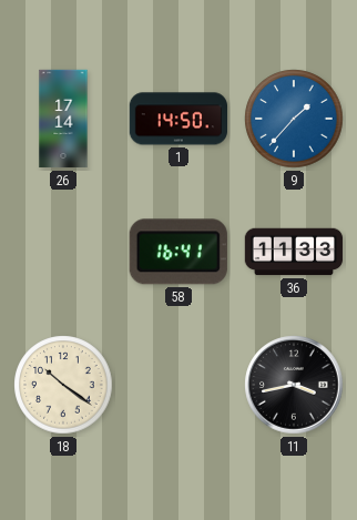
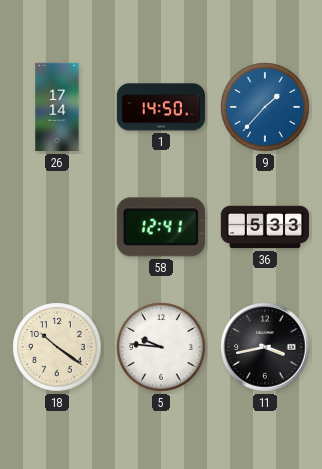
58: 16:41 -> 12:41 (161, 227)
36: 11:33 -> 5:33 (265, 227)
5: none -> 9:46 (161, 347)
